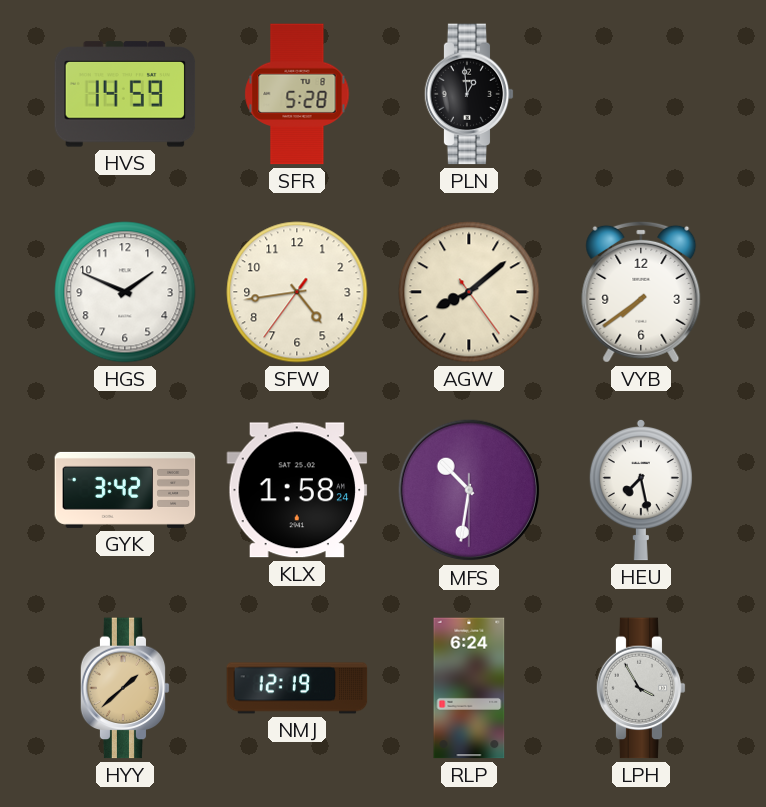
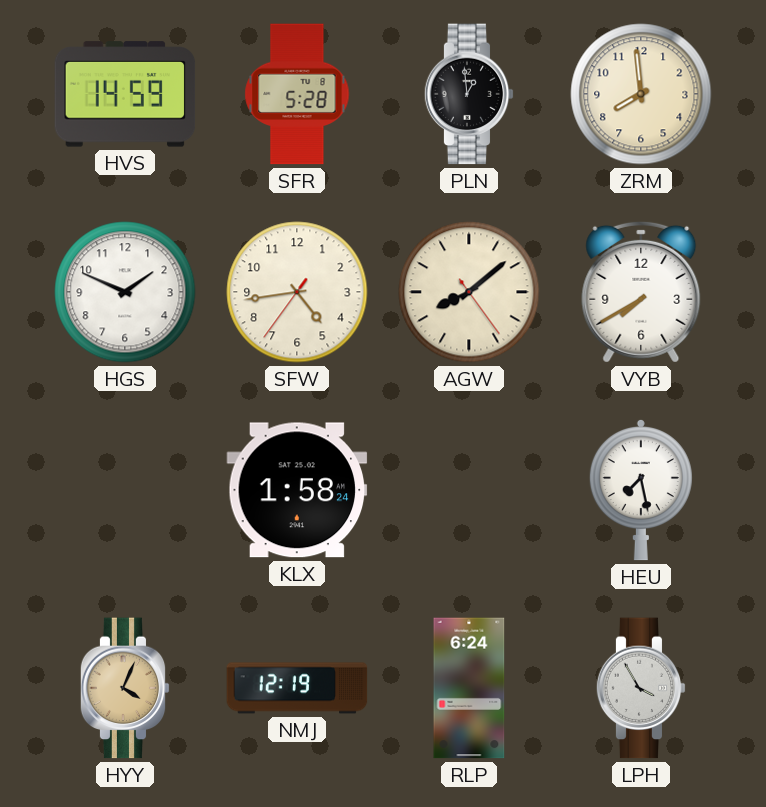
ZRM: none -> 7:59 (641, 94)
VYB: 7:39 -> 7:40 (641, 292)
GYK: 3:42 -> none (125, 490)
MFS: 10:31 -> none (469, 490)
HYY: 1:38 -> 4:04 (125, 688)
